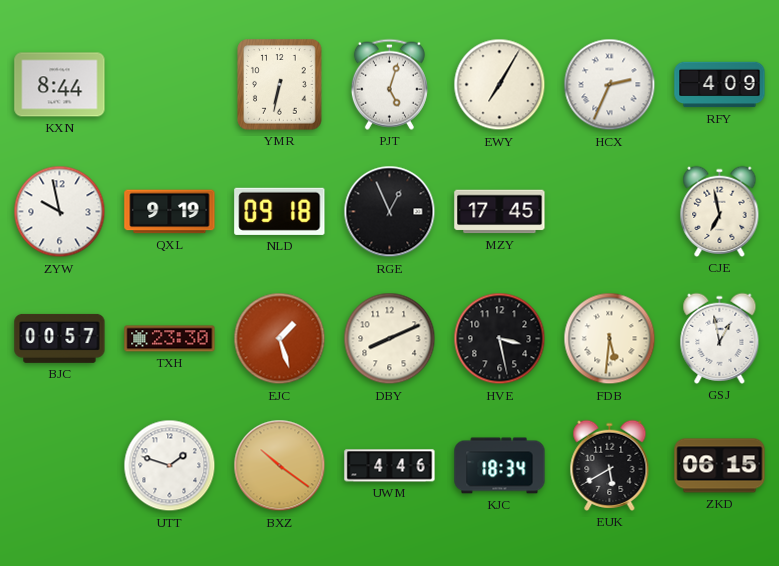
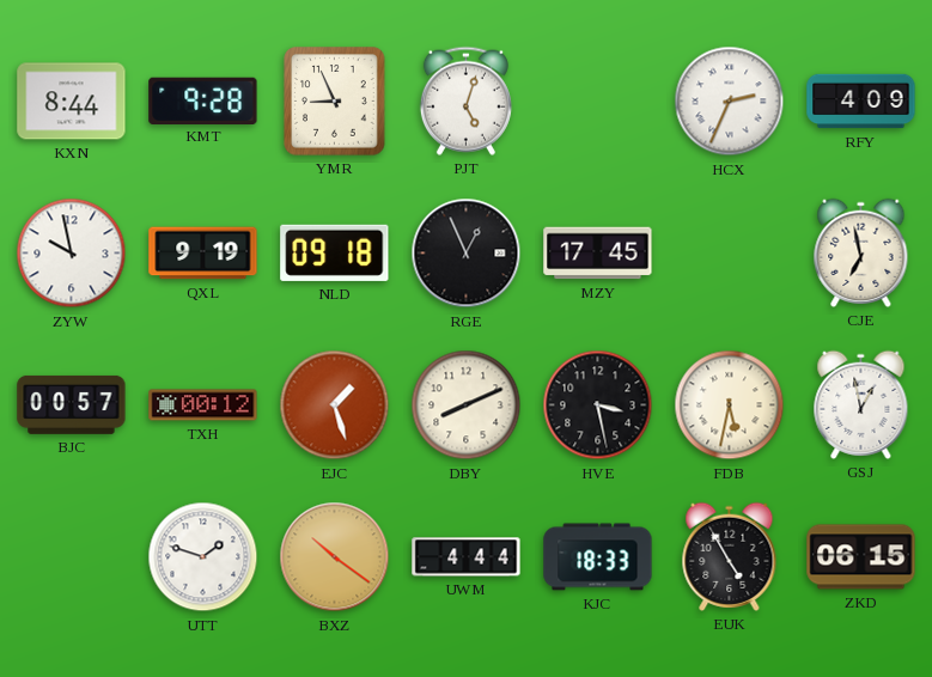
KMT: none -> 9:28 (203, 100)
YMR: 6:32 -> 8:56 (335, 102)
EWY: 7:05 -> none (500, 85)
TXH: 23:30 -> 00:12 (203, 405)
FDB: 5:31 -> 5:32 (730, 405)
UWM: 4:46 -> 4:44 (467, 557)
KJC: 18:34 -> 18:33 (598, 557)
EUK: 5:40 -> 4:55 (730, 556)
